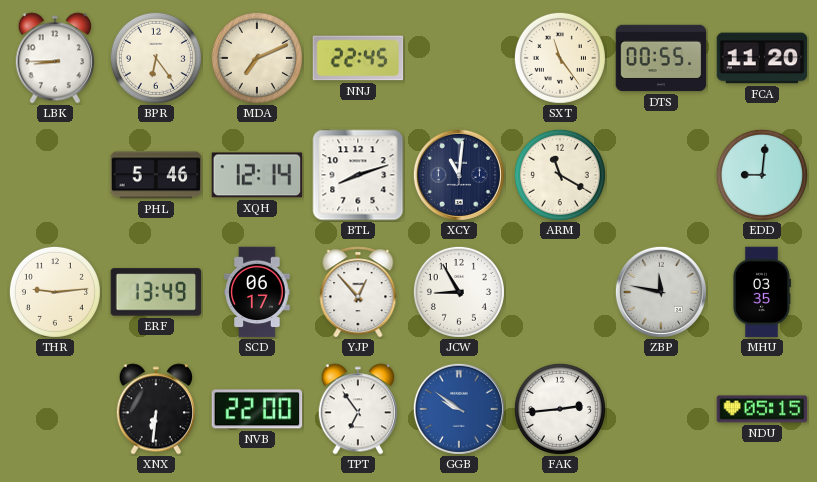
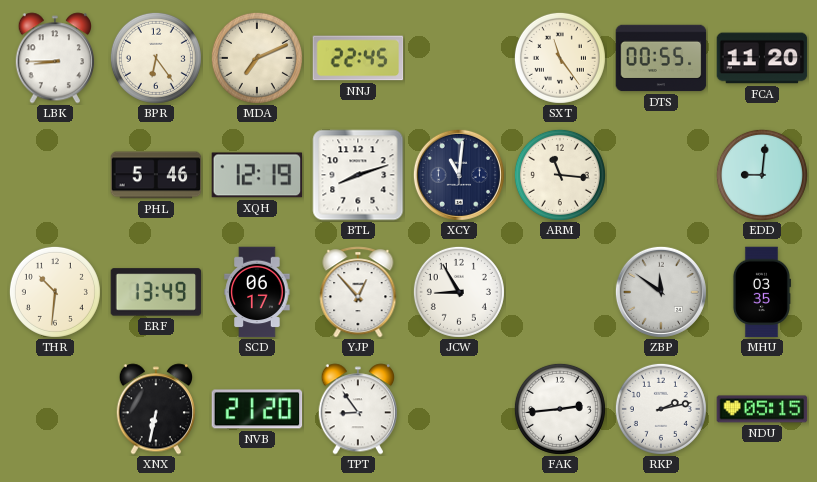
XQH: 12:14 -> 12:19 (257, 175)
ARM: 11:20 -> 11:16 (560, 175)
THR: 9:14 -> 10:31 (55, 292)
ZBP: 11:47 -> 11:51 (661, 292)
XNX: 6:31 -> 6:32 (155, 409)
NVB: 22:00 -> 21:20 (257, 409)
TPT: 6:54 -> 8:54 (357, 409)
GGB: 9:51 -> none (459, 409)
RKP: none -> 2:13 (661, 409)
